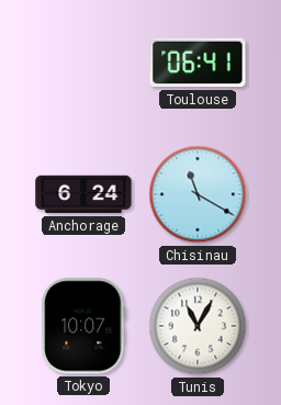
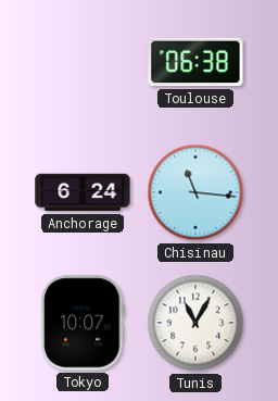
Toulouse: 06:41 -> 06:38 (195, 62)
Chisinau: 11:20 -> 11:16 (195, 192)
